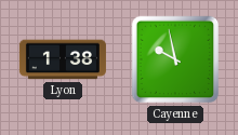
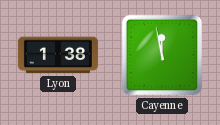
Cayenne: 9:58 -> 11:58 (162, 55)
